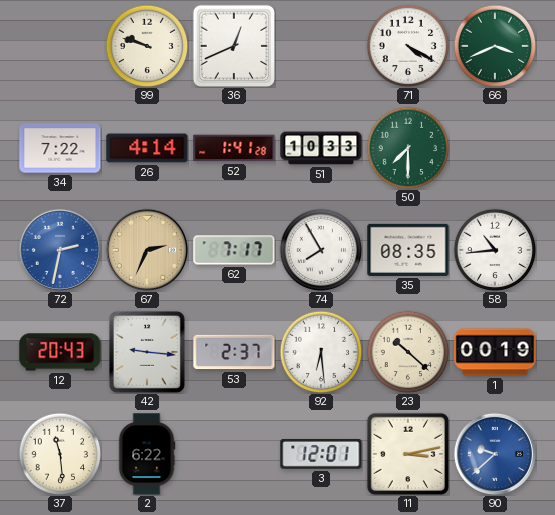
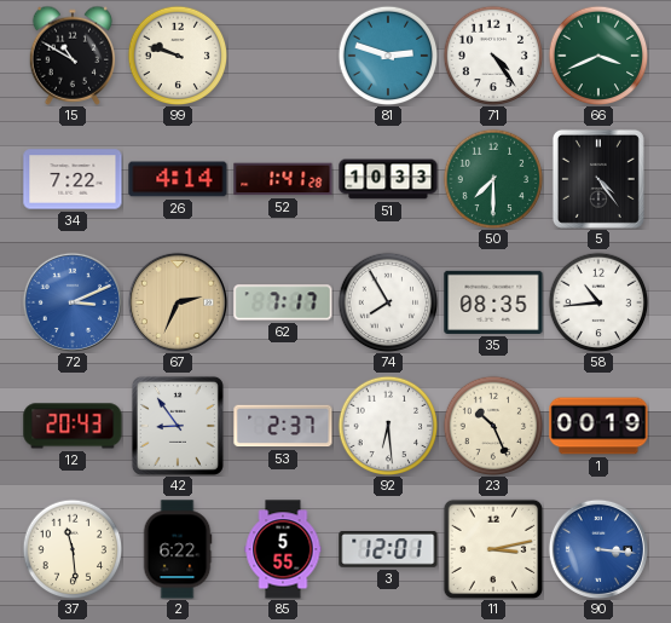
15: none -> 10:50 (73, 56)
36: 12:41 -> none (233, 45)
81: none -> 2:48 (388, 56)
71: 4:20 -> 4:24 (493, 56)
5: none -> 4:24 (598, 179)
72: 2:32 -> 3:11 (73, 302)
42: 9:16 -> 8:54 (178, 426)
23: 10:22 -> 10:26 (493, 426)
85: none -> 5:55 (283, 549)
90: 9:38 -> 3:16 (598, 549)
